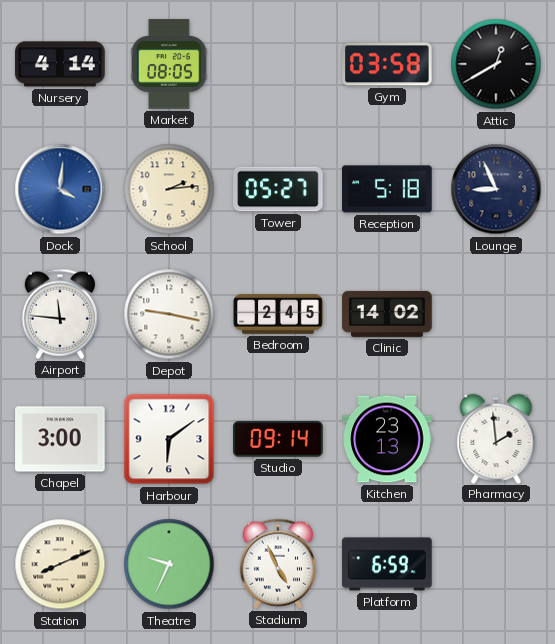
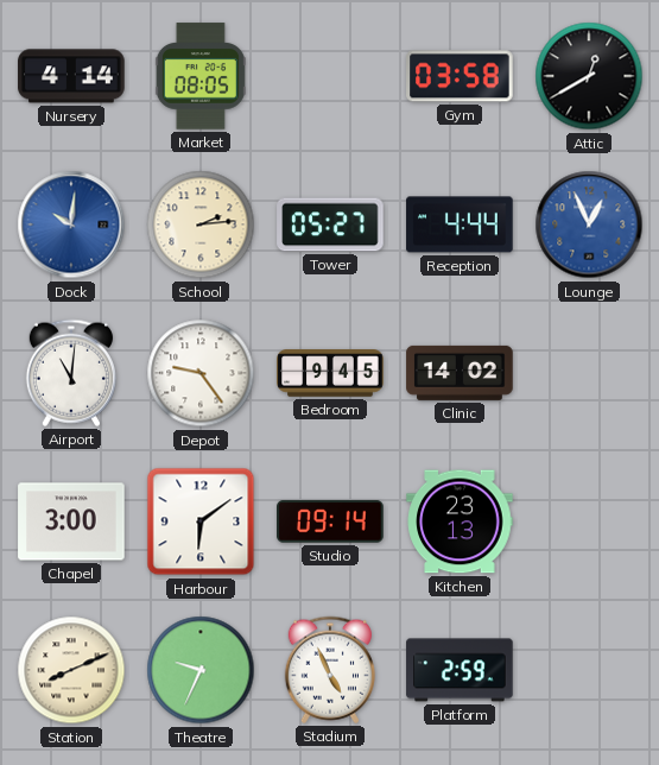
Dock: 4:01 -> 10:01 (71, 225)
Reception: 5:18 -> 4:44 (460, 225)
Lounge: 8:56 -> 12:56 (589, 225)
Lounge dial: navy -> blue (589, 225)
Airport: 11:46 -> 11:01 (71, 373)
Depot: 9:17 -> 9:24 (201, 373)
Bedroom: 2:45 -> 9:45 (330, 373)
Pharmacy: 1:59 -> none (496, 438)
Platform: 6:59 -> 2:59 (460, 670)
